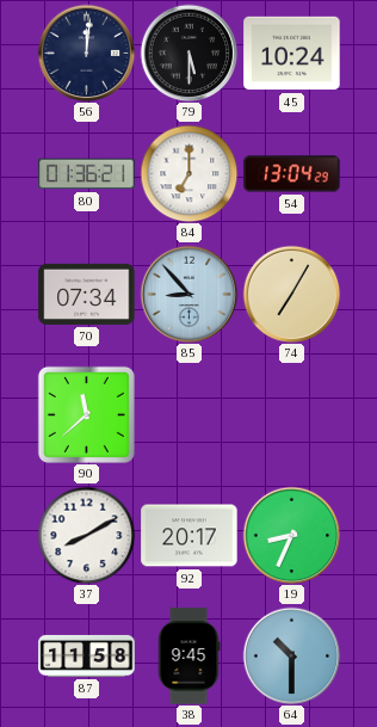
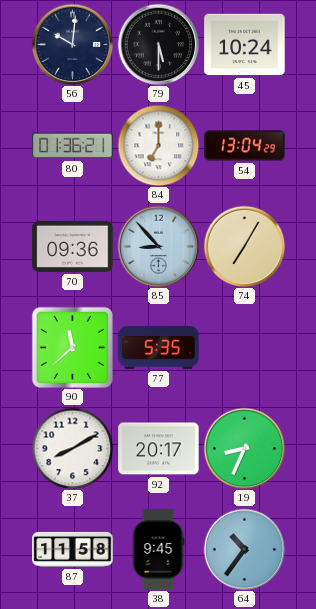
56: 12:01 -> 10:01 (72, 44)
70: 07:34 -> 09:36 (73, 246)
77: none -> 5:35 (159, 347)
64: 10:30 -> 10:36 (244, 549)
